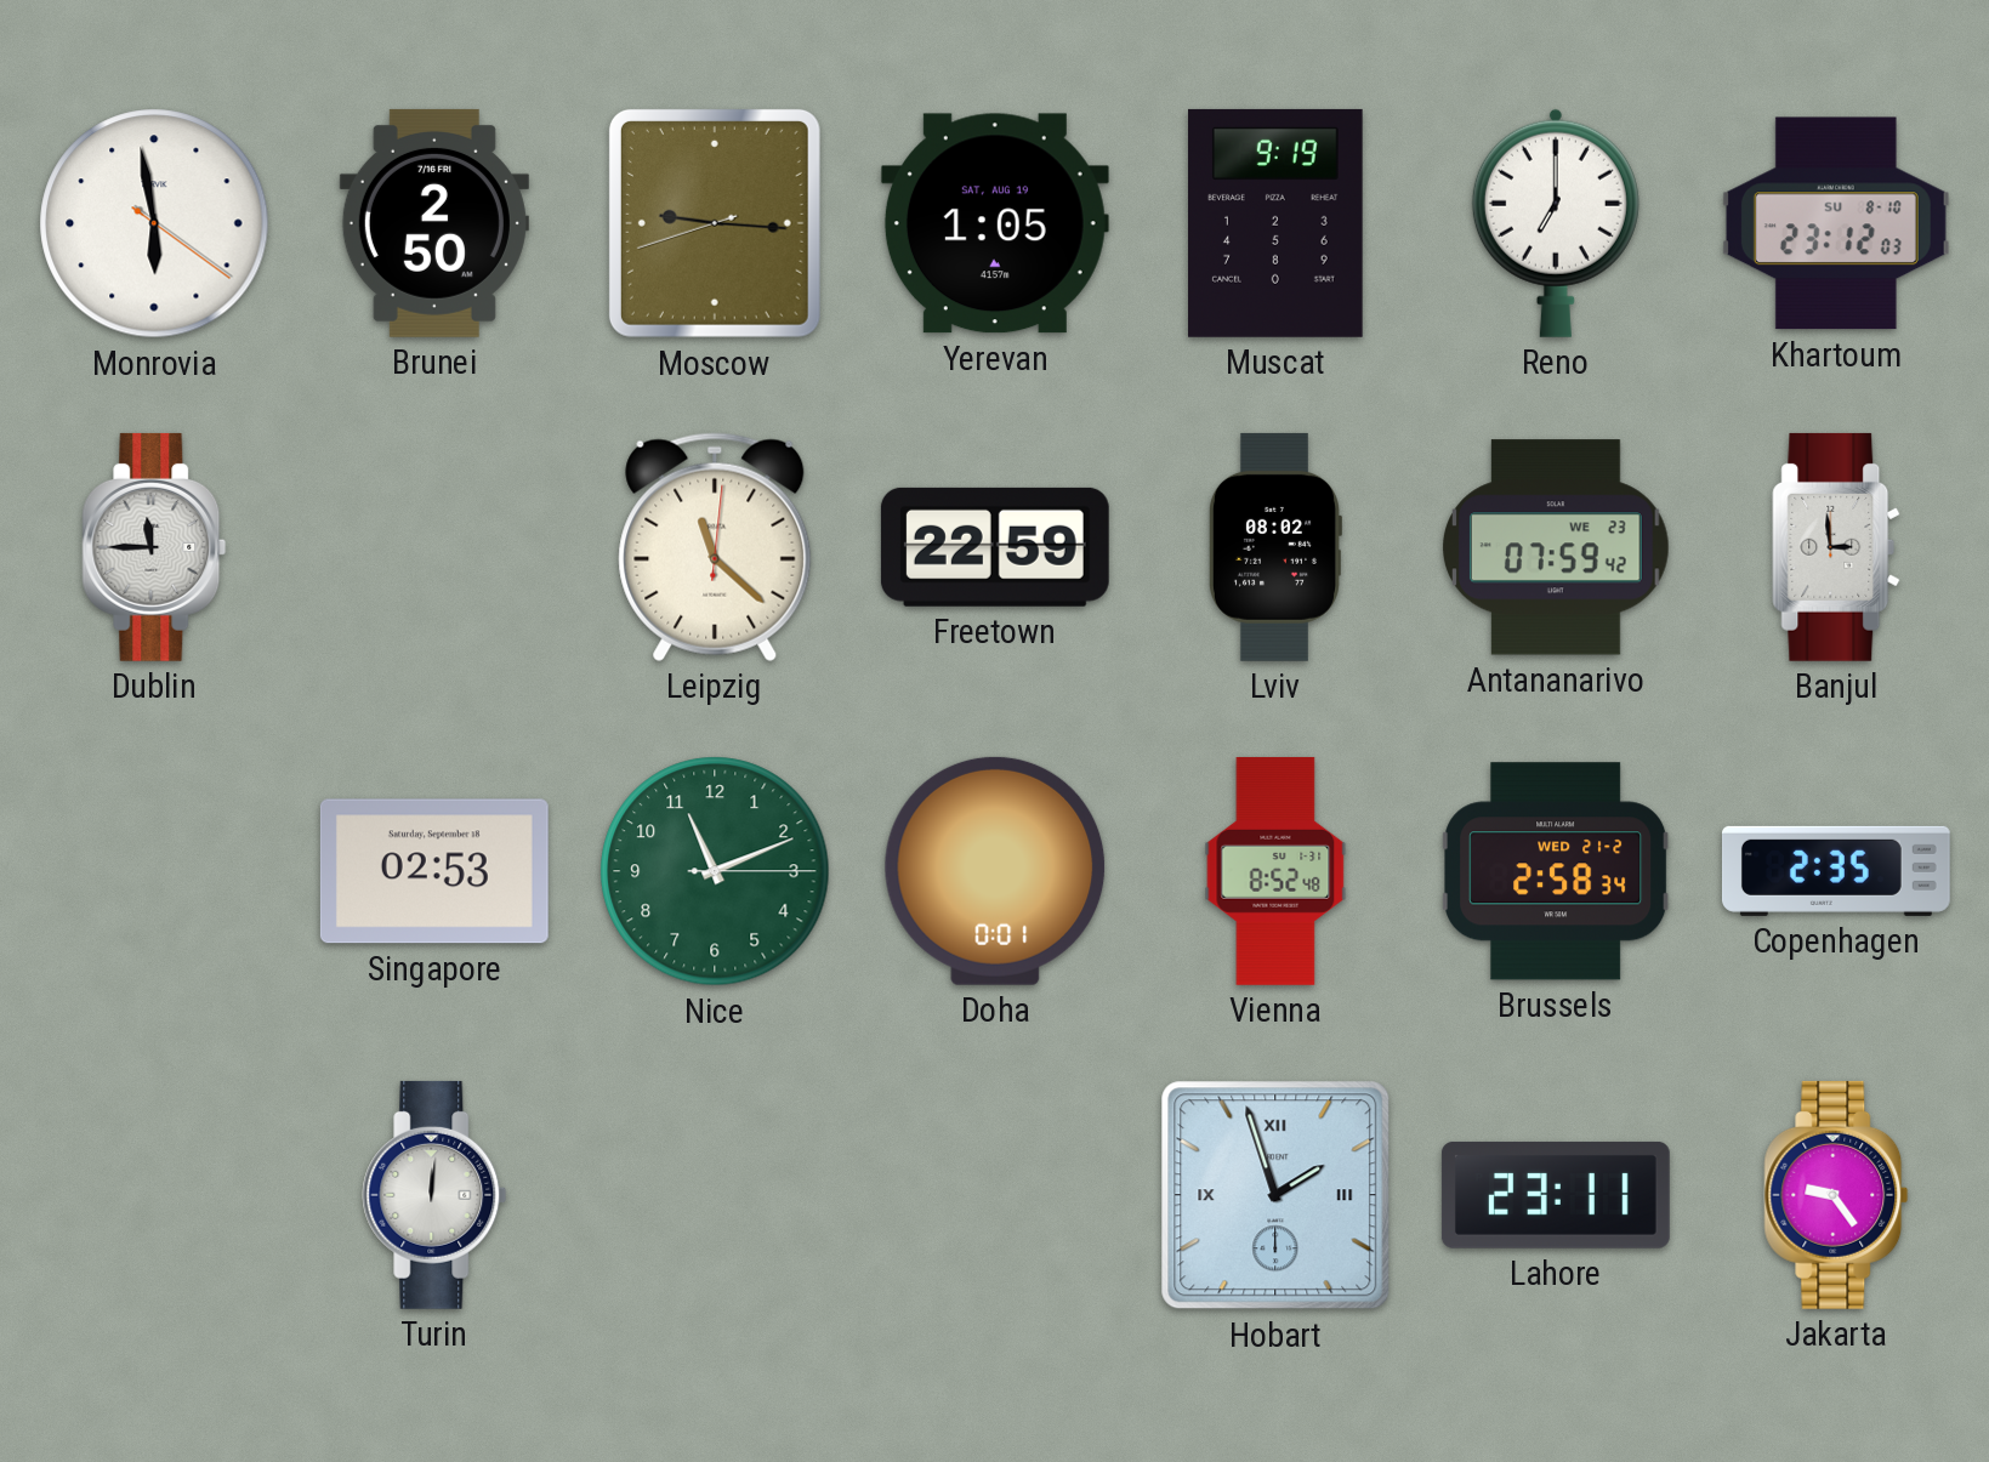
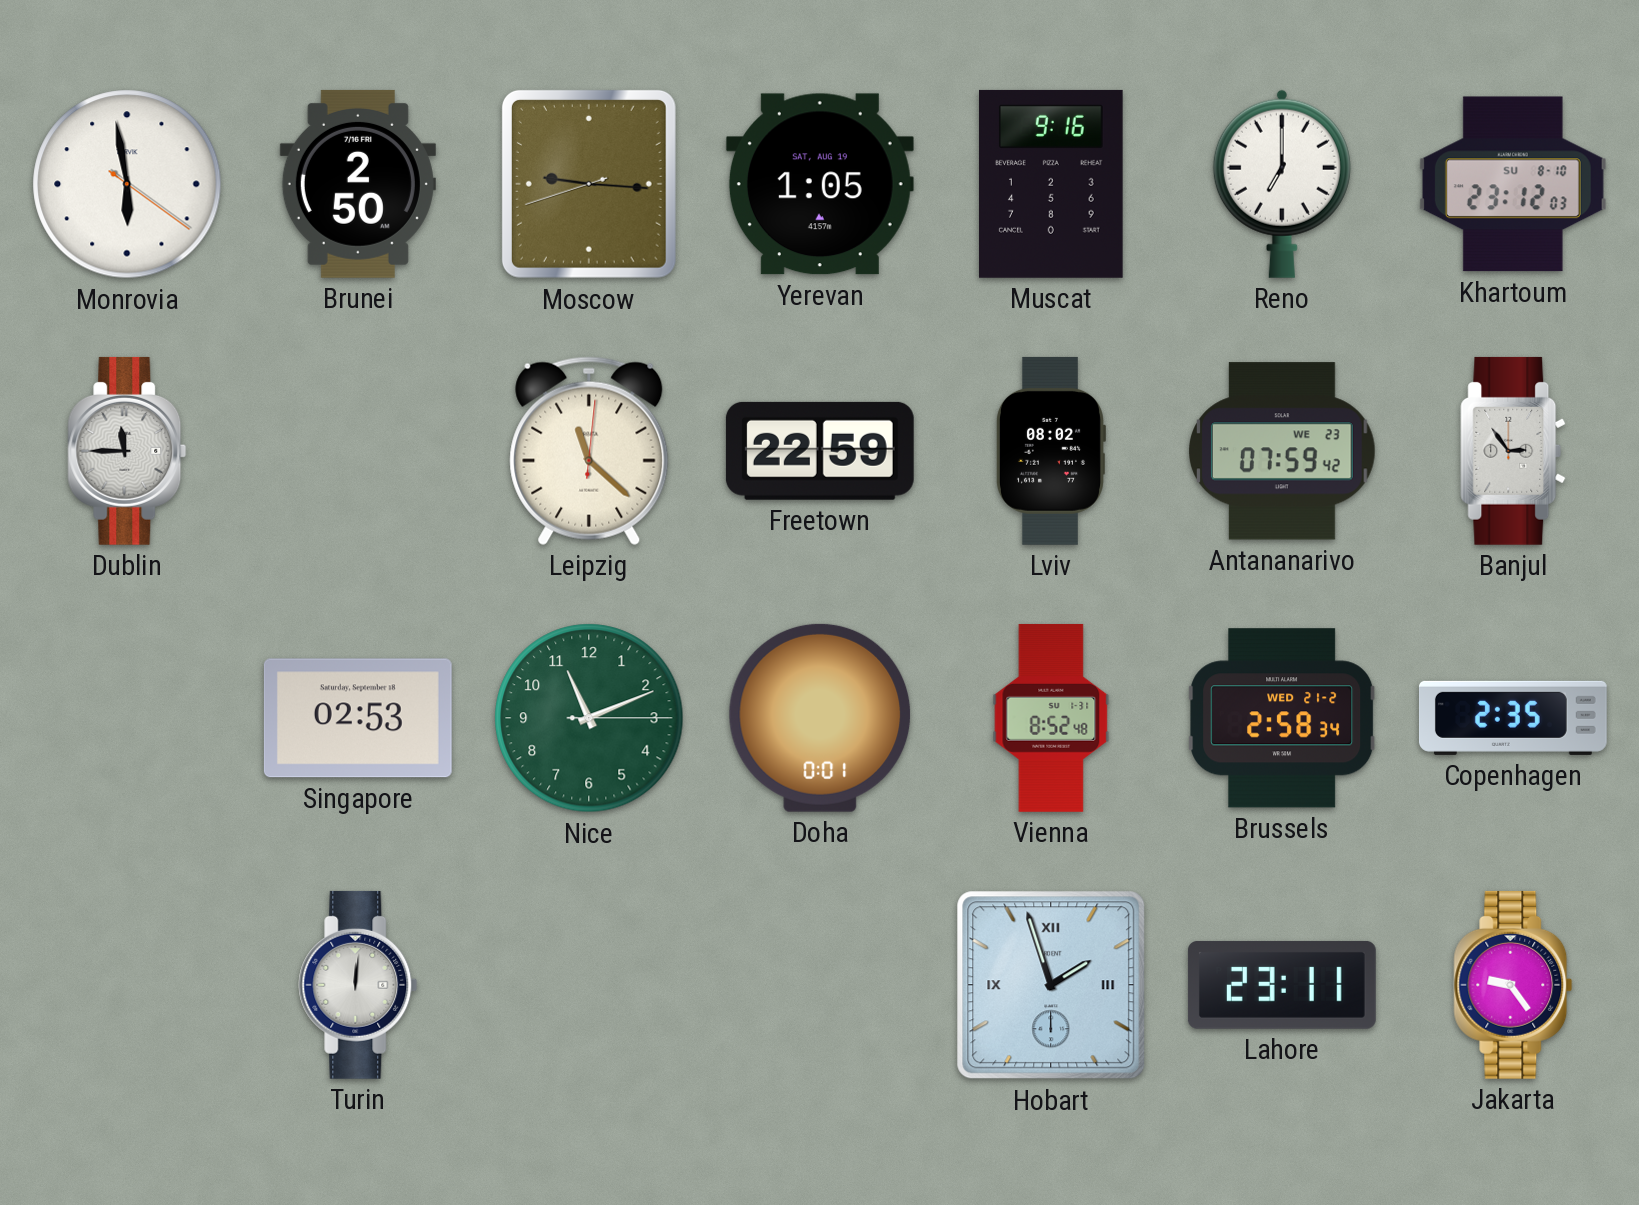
Muscat: 9:19 -> 9:16 (1052, 184)
Banjul: 2:59 -> 2:54 (1513, 451)
